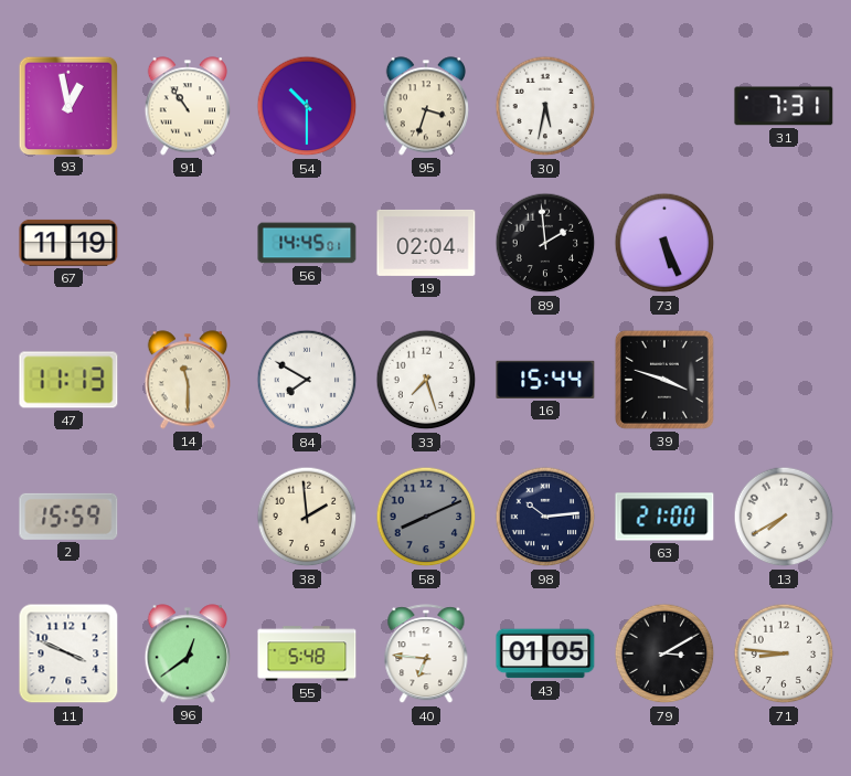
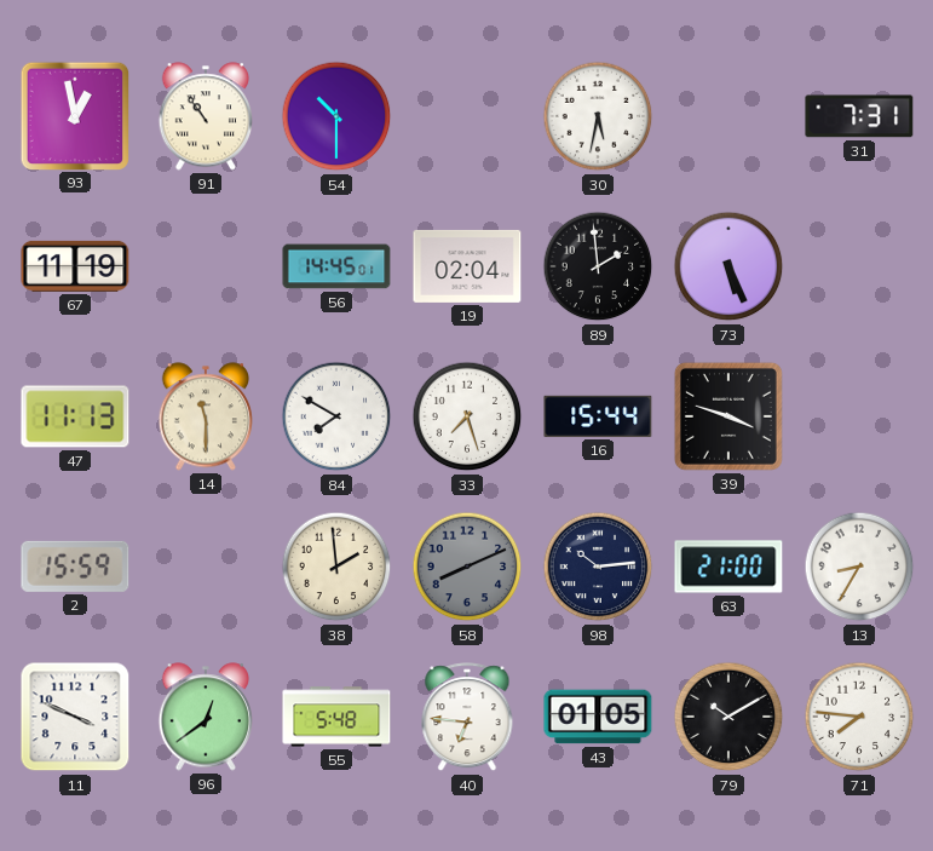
95: 3:33 -> none (425, 106)
13: 7:40 -> 8:35 (859, 567)
79: 3:10 -> 10:10 (728, 717)
71: 8:46 -> 7:46 (859, 717)
